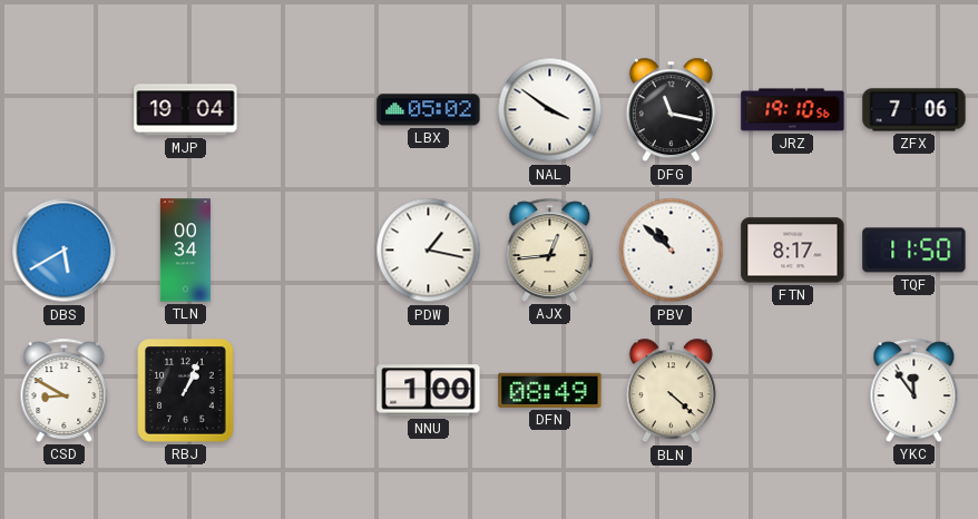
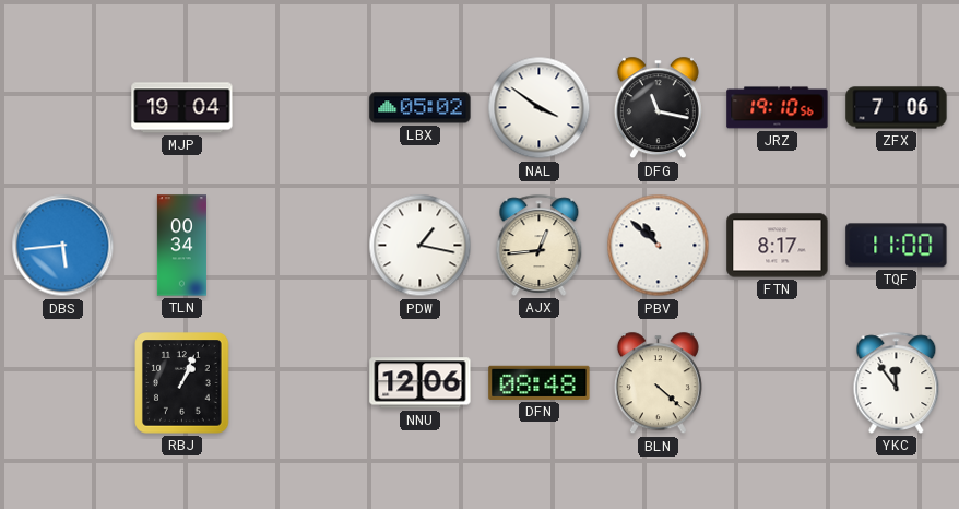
DBS: 5:40 -> 5:44 (63, 246)
TQF: 11:50 -> 11:00 (897, 246)
CSD: 8:50 -> none (65, 390)
NNU: 1:00 -> 12:06 (421, 383)
DFN: 08:49 -> 08:48 (540, 382)
